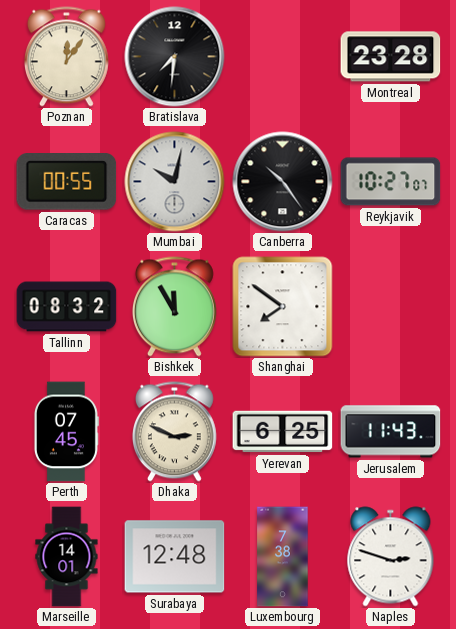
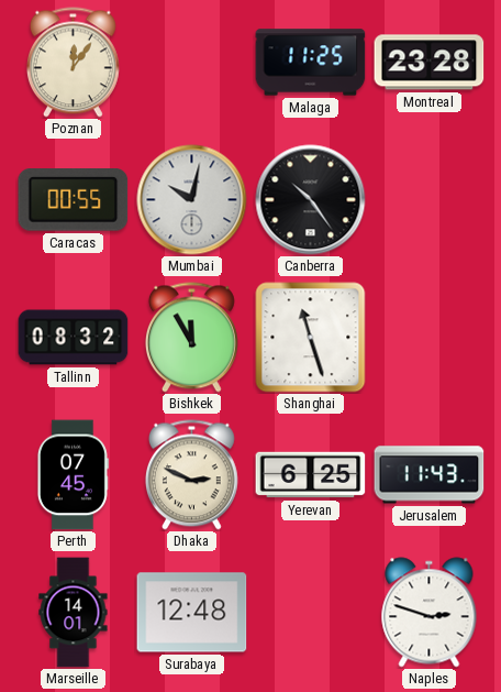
Bratislava: 7:31 -> none (175, 57)
Malaga: none -> 11:25 (311, 63)
Reykjavik: 10:27 -> none (391, 182)
Shanghai: 7:51 -> 11:27 (311, 338)
Luxembourg: 7:38 -> none (283, 557)
